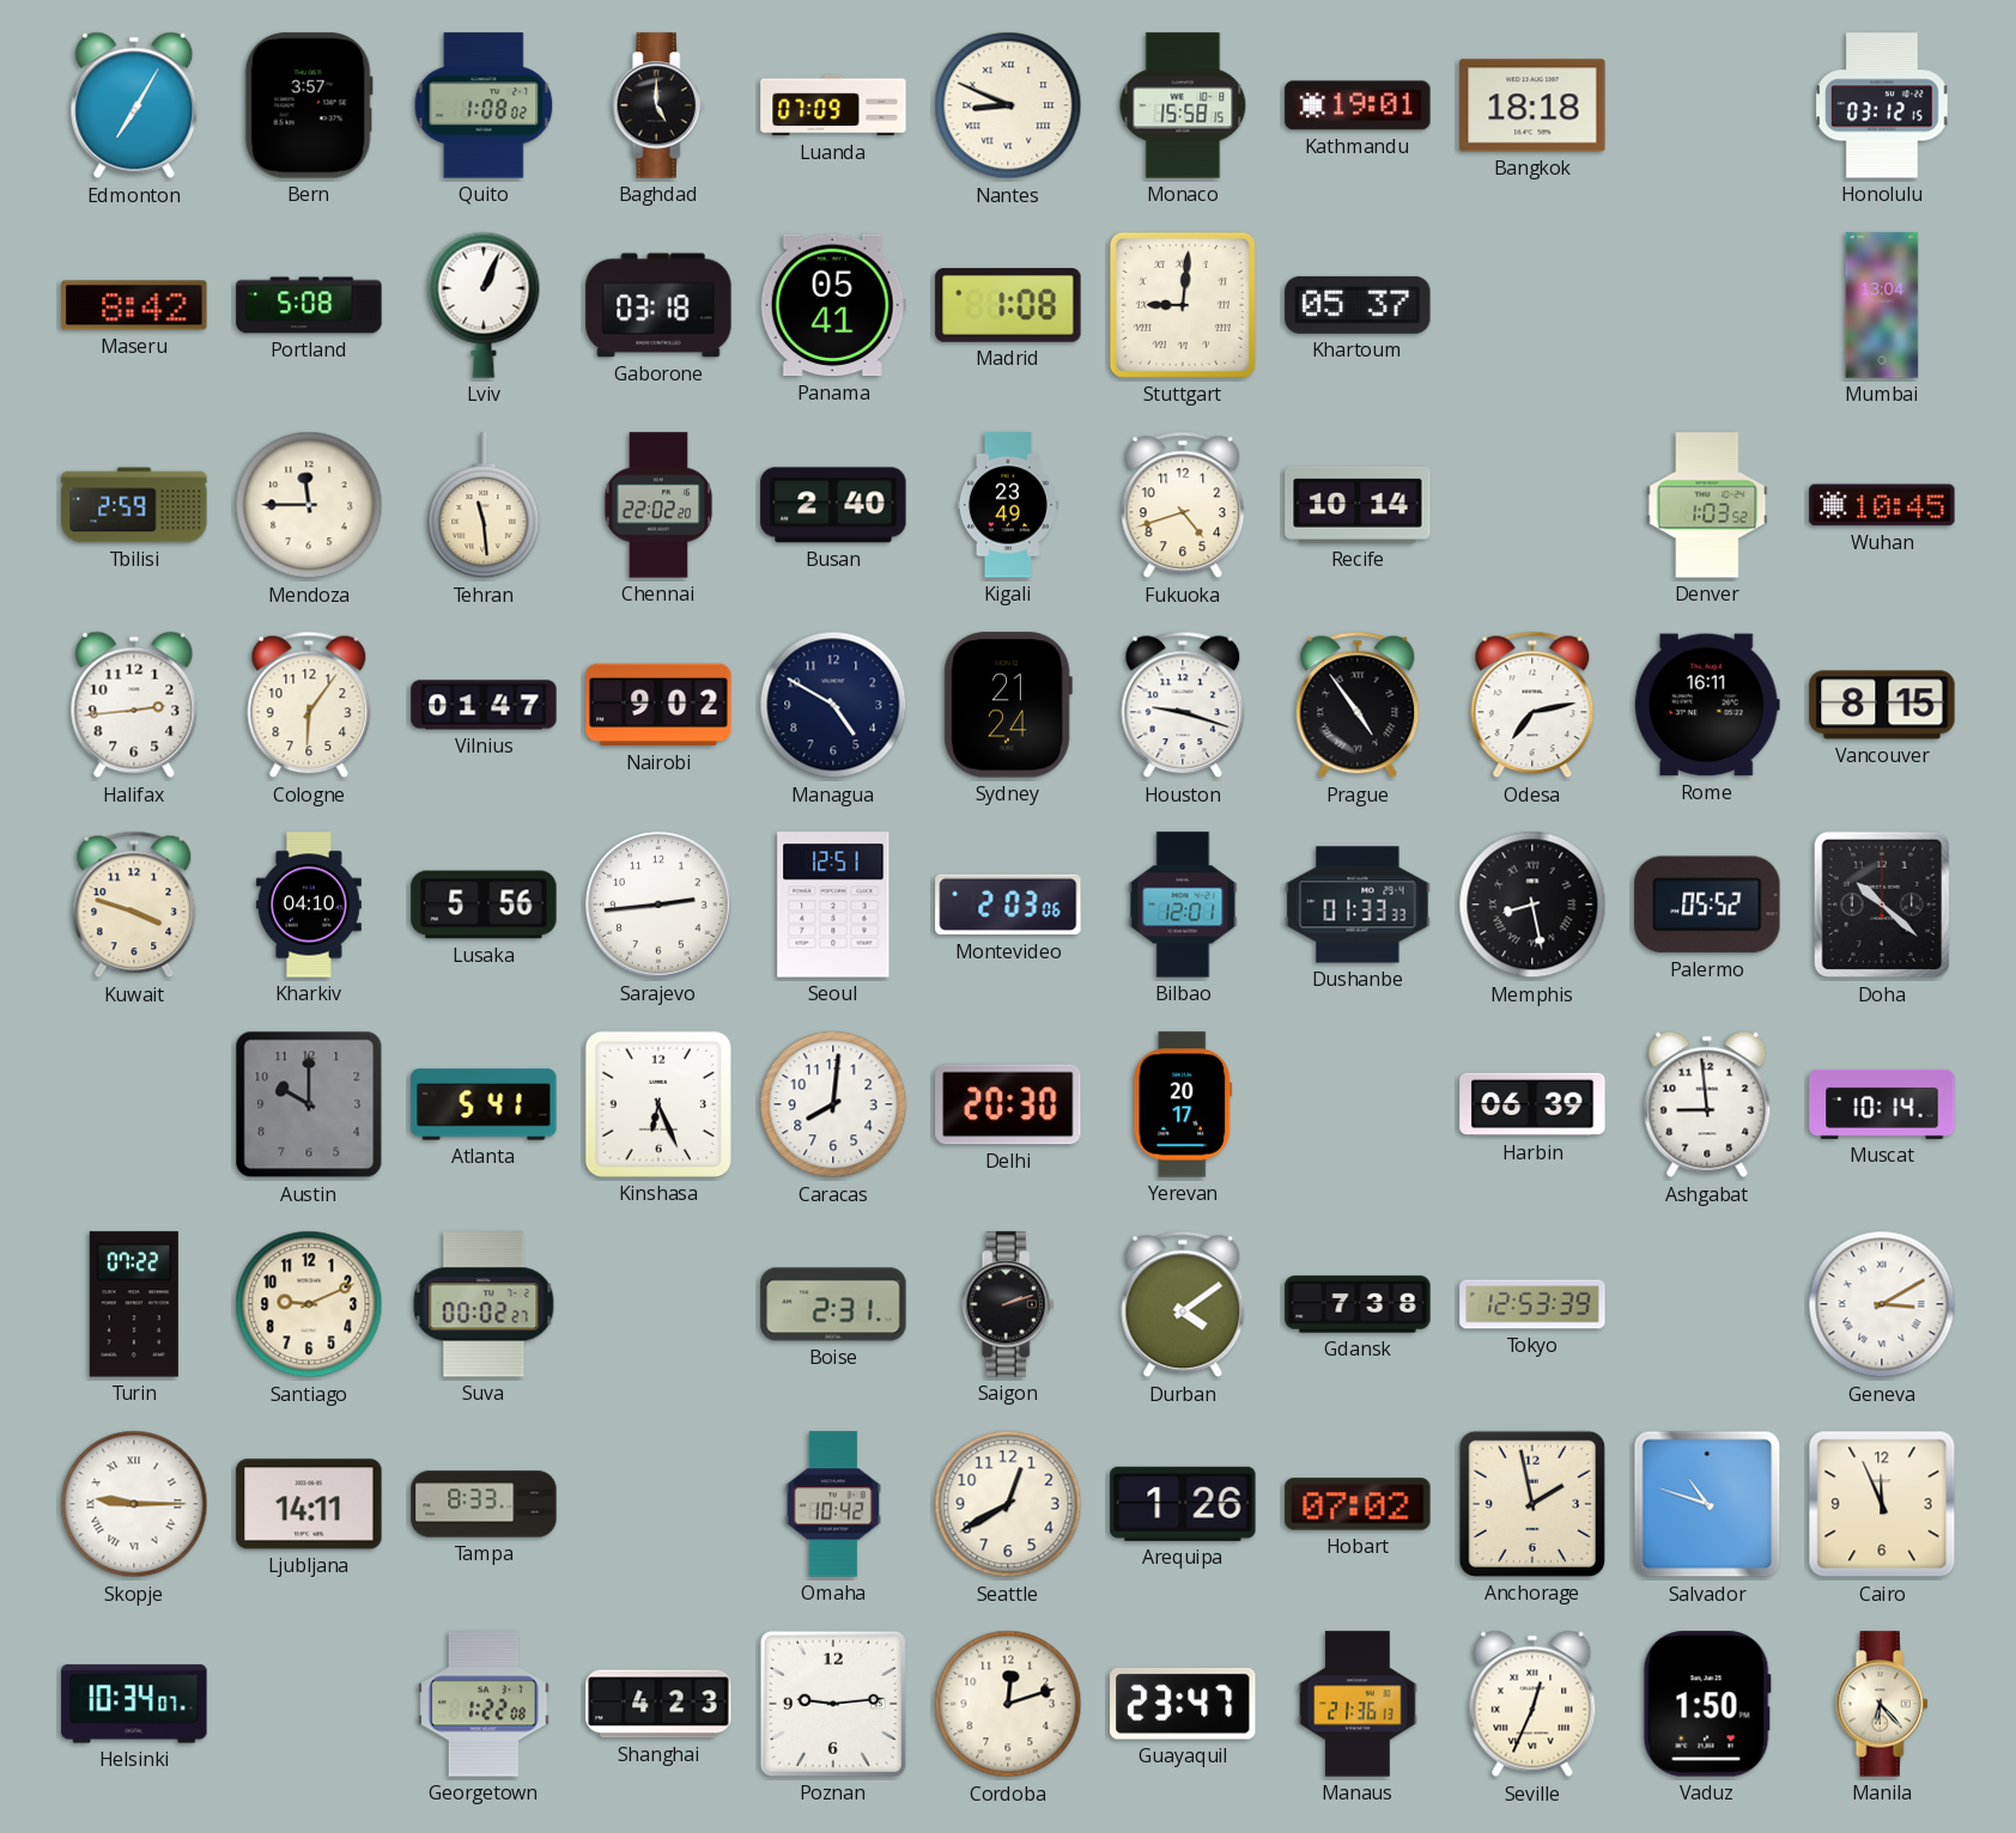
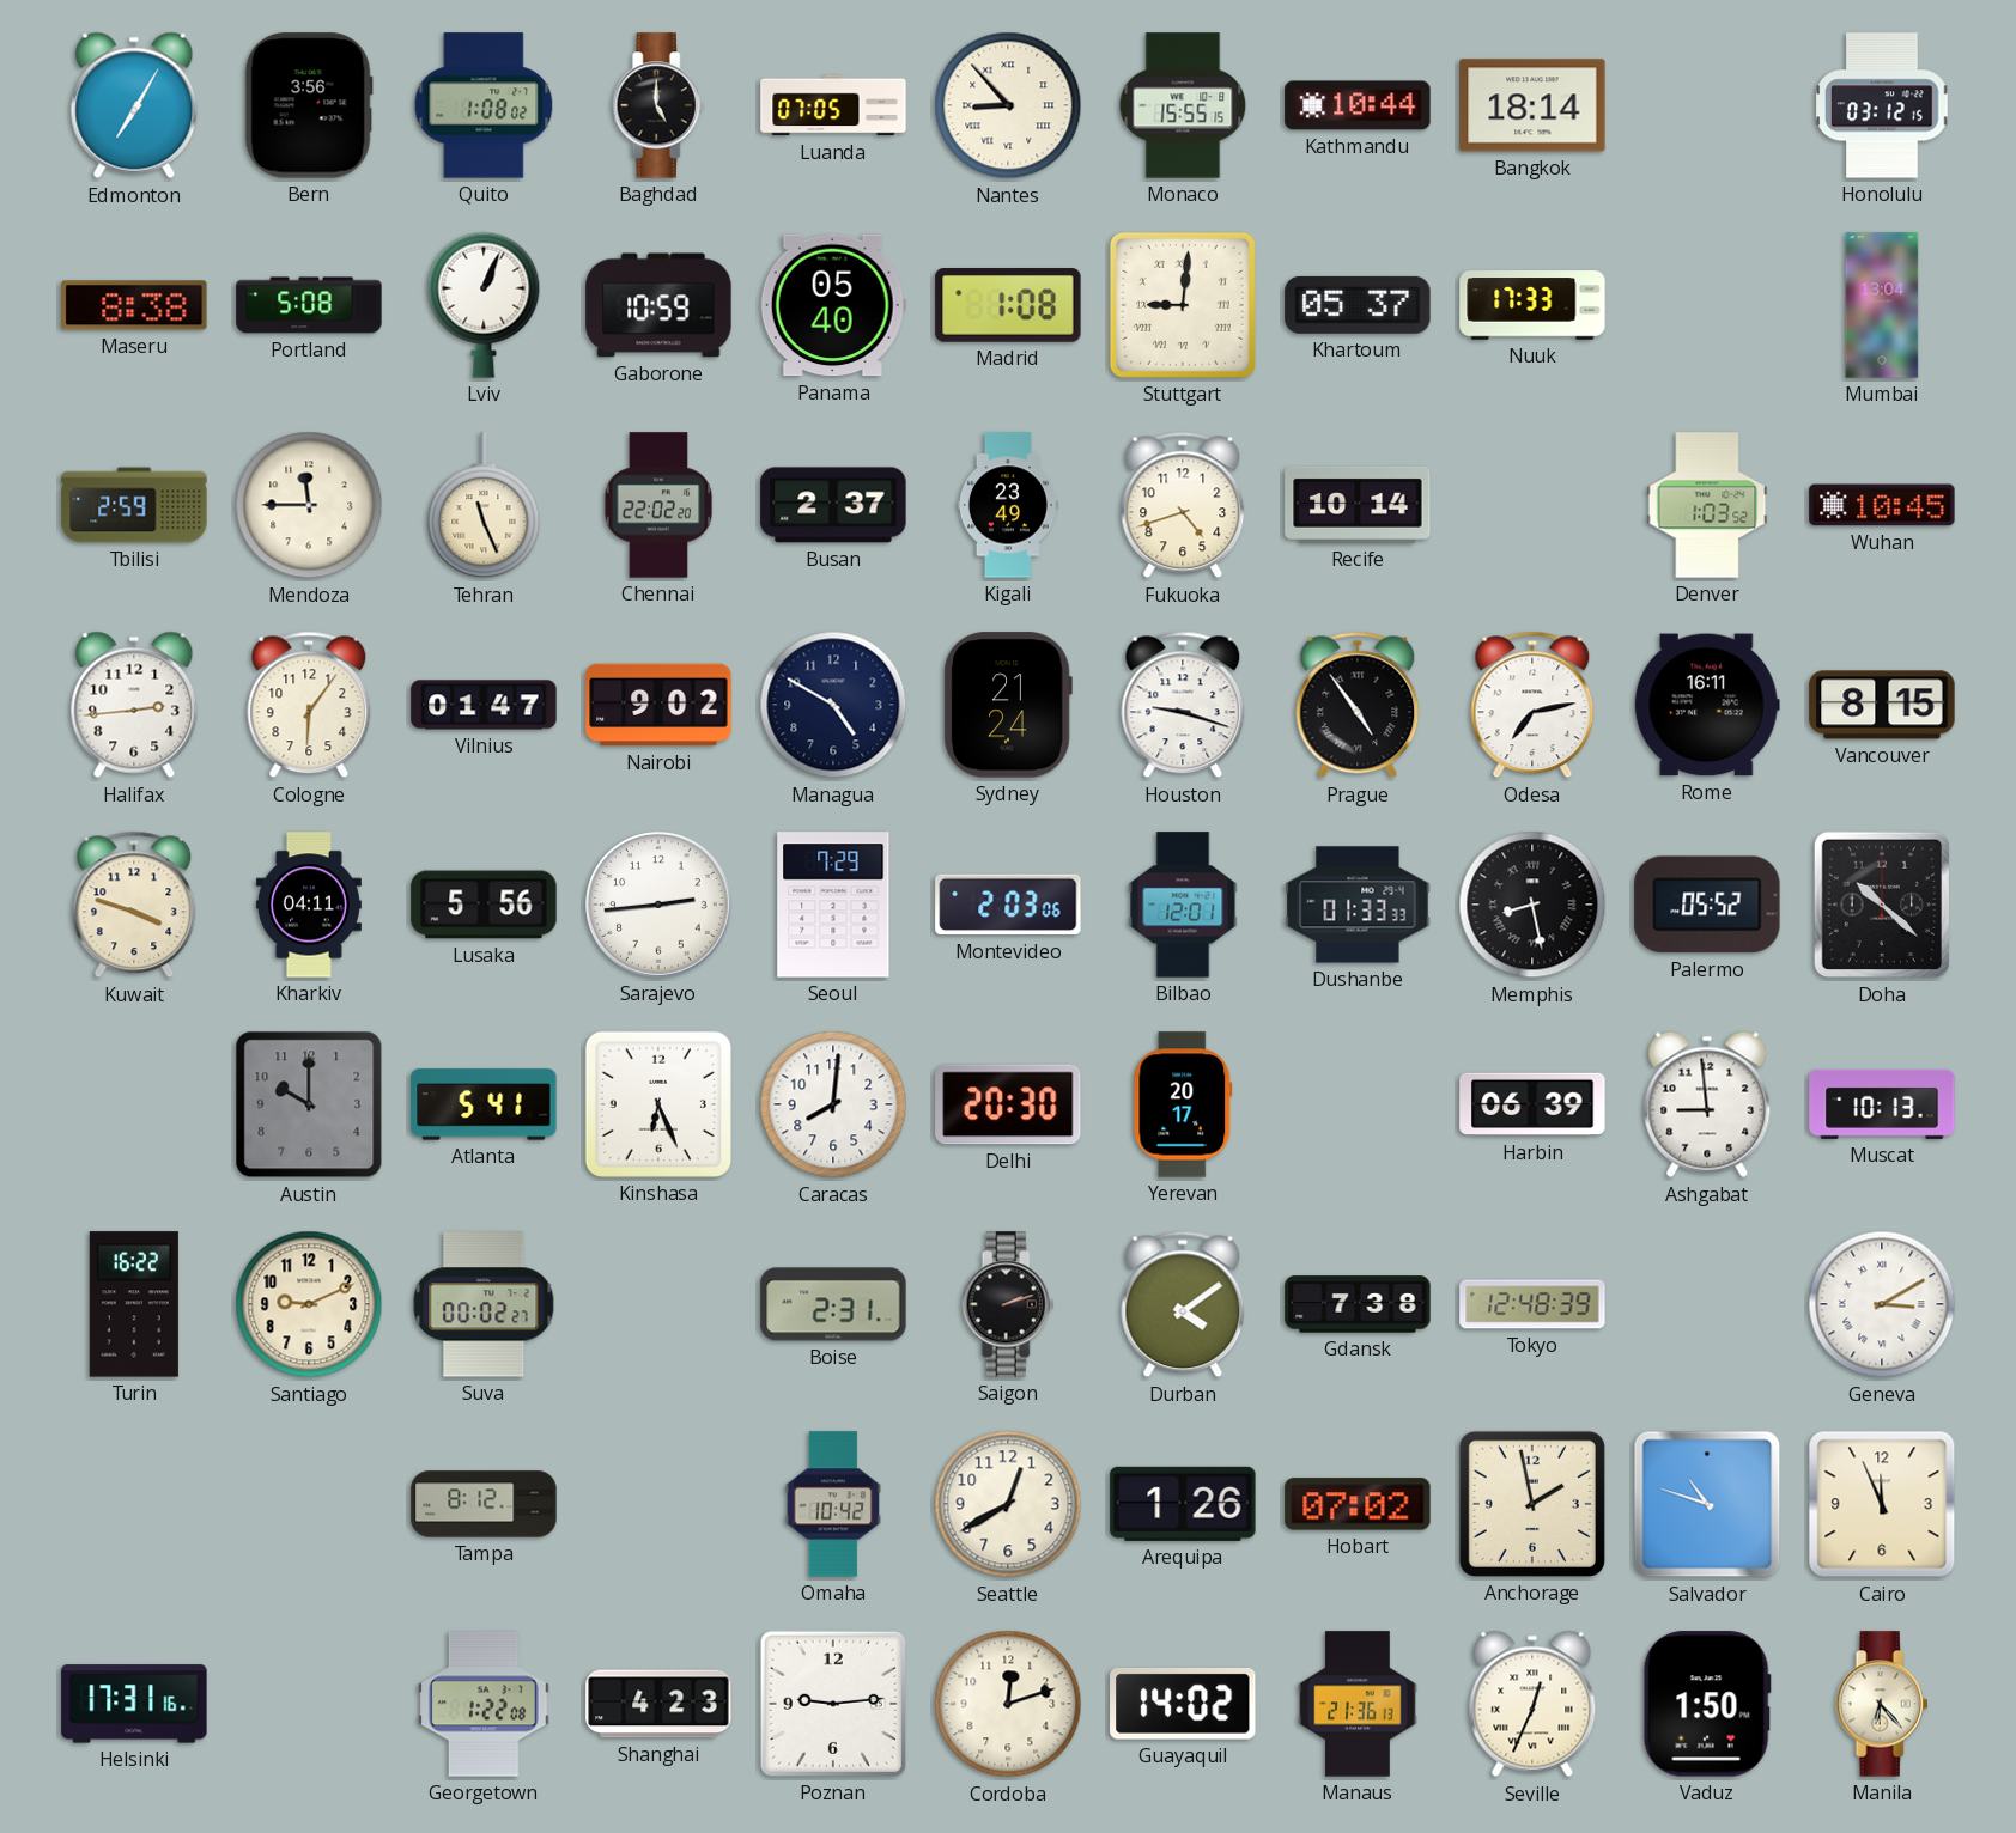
Bern: 3:57 -> 3:56 (309, 105)
Luanda: 07:09 -> 07:05 (833, 105)
Nantes: 8:49 -> 8:53 (1008, 105)
Monaco: 15:58 -> 15:55 (1183, 105)
Kathmandu: 19:01 -> 10:44 (1358, 105)
Bangkok: 18:18 -> 18:14 (1532, 105)
Maseru: 8:42 -> 8:38 (134, 305)
Gaborone: 03:18 -> 10:59 (658, 305)
Panama: 05:41 -> 05:40 (833, 305)
Nuuk: none -> 17:33 (1532, 305)
Tehran: 11:29 -> 11:26 (484, 506)
Busan: 2:40 -> 2:37 (833, 505)
Kharkiv: 04:10 -> 04:11 (309, 905)
Seoul: 12:51 -> 7:29 (833, 905)
Muscat: 10:14 -> 10:13 (1882, 1104)
Turin: 07:22 -> 16:22 (134, 1304)
Tokyo: 12:53 -> 12:48 (1532, 1304)
Skopje: 9:15 -> none (134, 1504)
Ljubljana: 14:11 -> none (309, 1504)
Tampa: 8:33 -> 8:12 (484, 1504)
Helsinki: 10:34 -> 17:31 (134, 1704)
Guayaquil: 23:47 -> 14:02 (1183, 1705)
